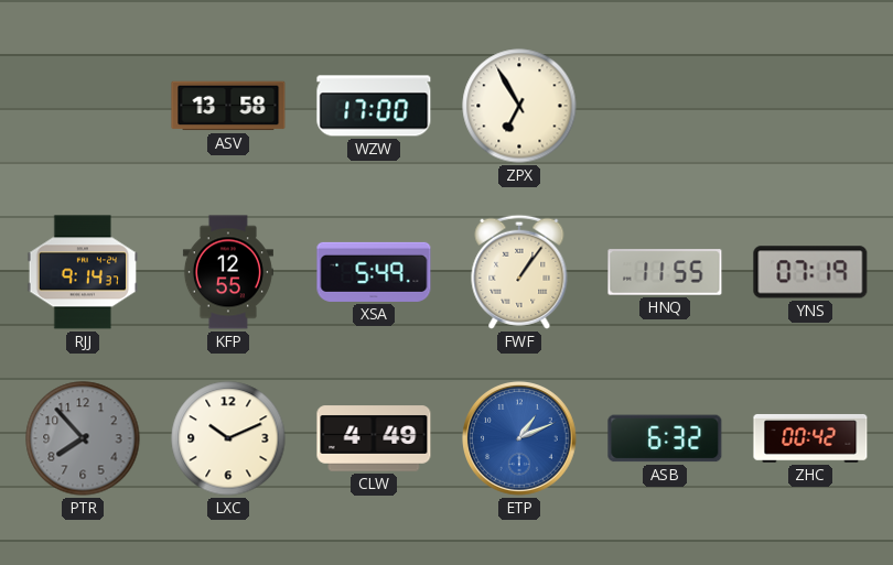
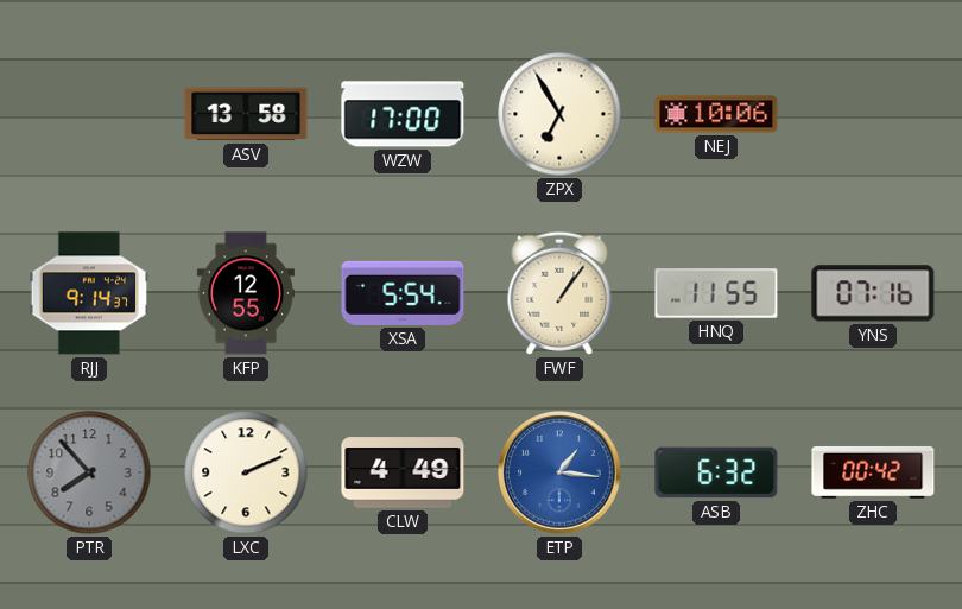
NEJ: none -> 10:06 (716, 114)
XSA: 5:49 -> 5:54 (403, 293)
YNS: 07:19 -> 07:16 (873, 293)
LXC: 10:11 -> 2:11 (246, 472)
ETP: 1:11 -> 1:16 (559, 472)
